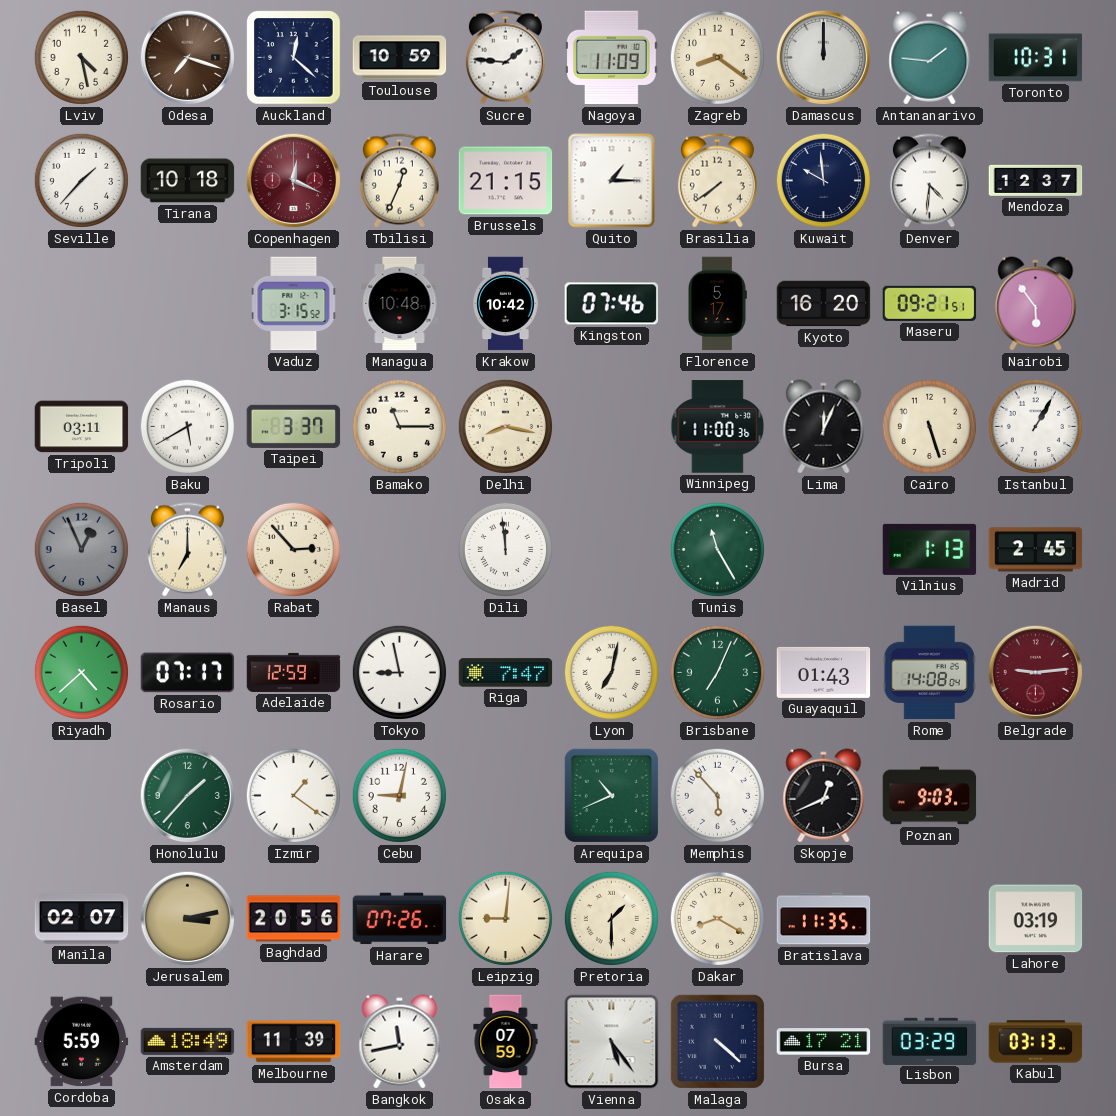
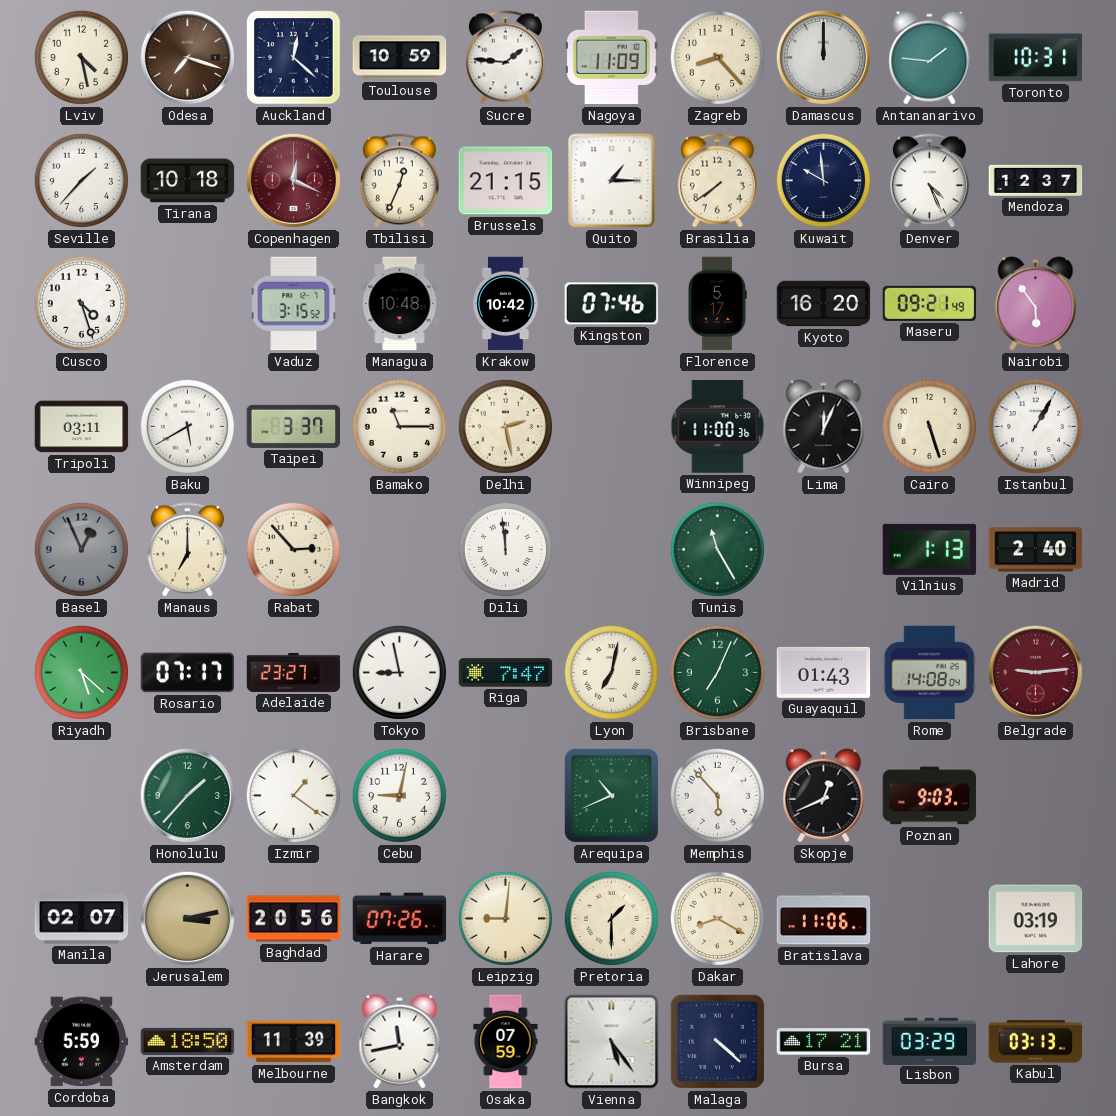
Zagreb: 8:21 -> 8:23 (717, 57)
Denver: 4:31 -> 4:26 (929, 181)
Cusco: none -> 4:27 (81, 303)
Maseru: 09:21:51 -> 09:21:49 (930, 303)
Delhi: 8:17 -> 2:28 (505, 426)
Madrid: 2:45 -> 2:40 (1036, 550)
Riyadh: 4:38 -> 5:22 (81, 672)
Adelaide: 12:59 -> 23:27 (294, 672)
Bratislava: 11:35 -> 11:06 (824, 919)
Amsterdam: 18:49 -> 18:50 (188, 1041)
